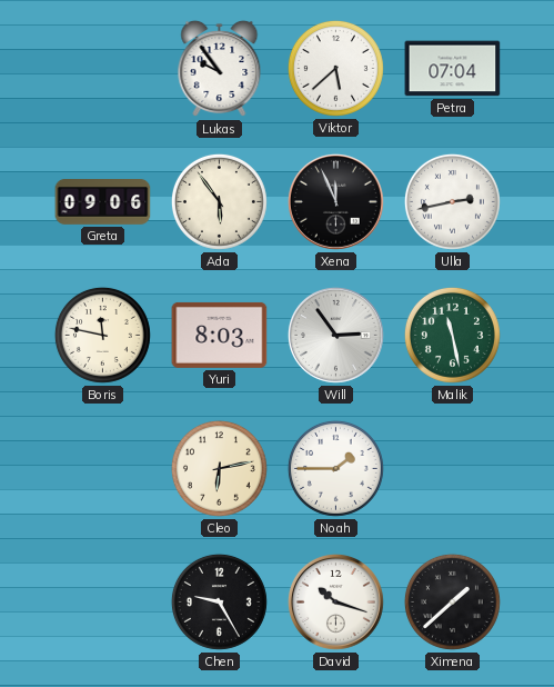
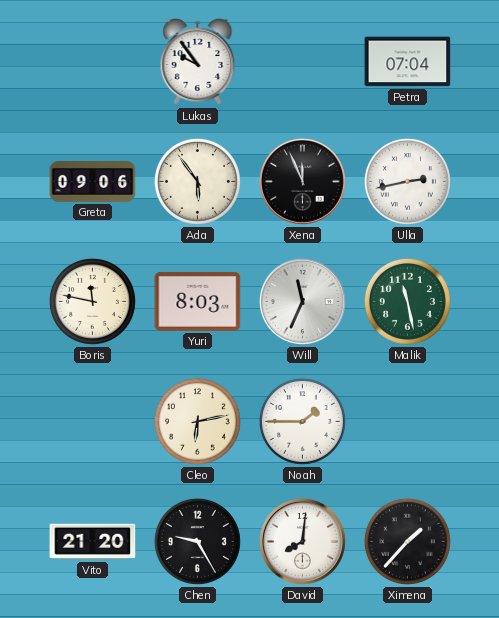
Viktor: 5:38 -> none (335, 68)
Will: 2:54 -> 11:34 (302, 301)
Vito: none -> 21:20 (93, 542)
David: 10:18 -> 8:01 (302, 541)
Ximena: 1:38 -> 1:37 (407, 541)
